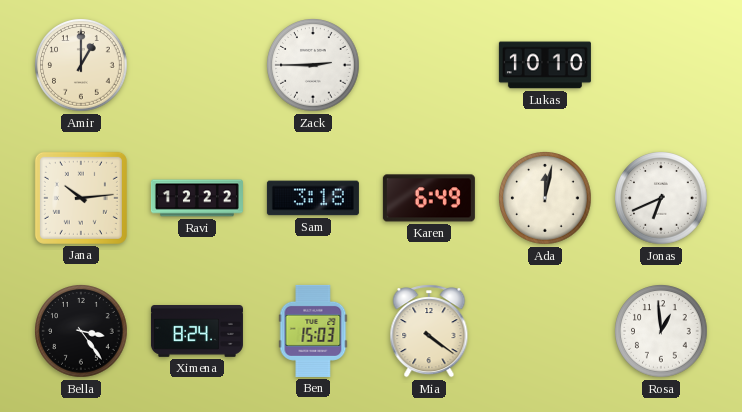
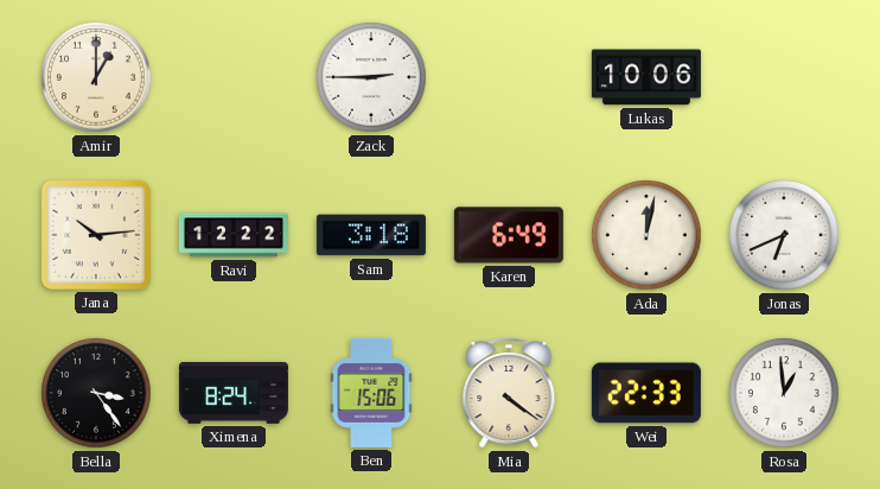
Lukas: 10:10 -> 10:06 (646, 77)
Ben: 15:03 -> 15:06 (371, 393)
Wei: none -> 22:33 (646, 393)
